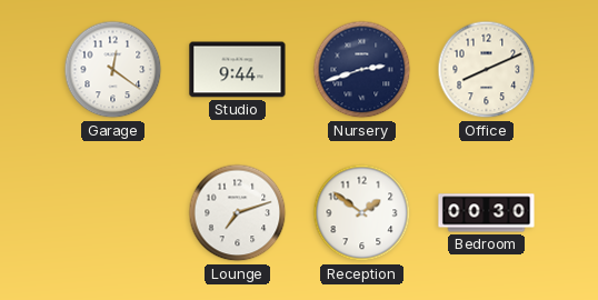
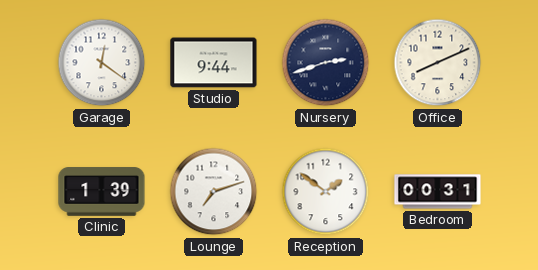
Clinic: none -> 1:39 (102, 192)
Bedroom: 00:30 -> 00:31 (438, 192)
